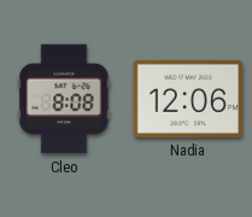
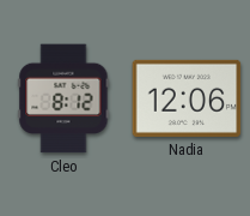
Cleo: 8:08 -> 8:12 (63, 98)
